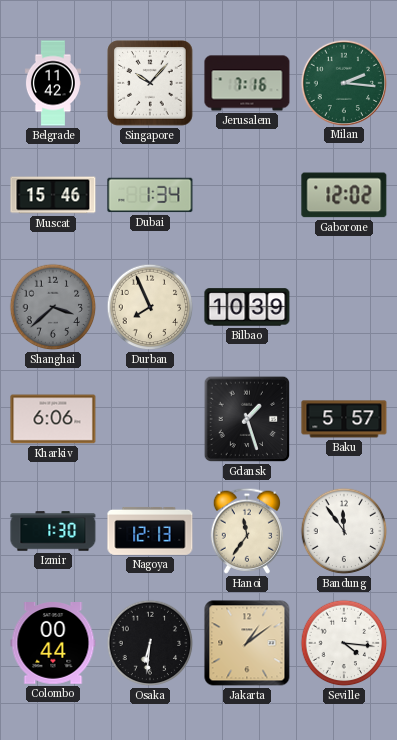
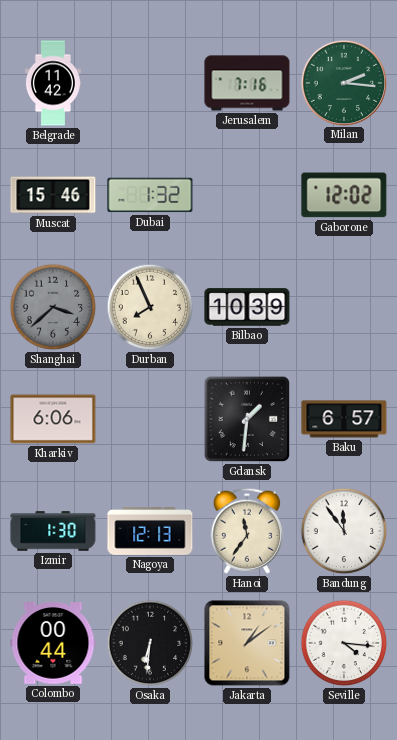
Singapore: 10:07 -> none (150, 83)
Dubai: 1:34 -> 1:32 (150, 195)
Gdansk: 1:27 -> 1:31 (247, 419)
Baku: 5:57 -> 6:57 (344, 419)
